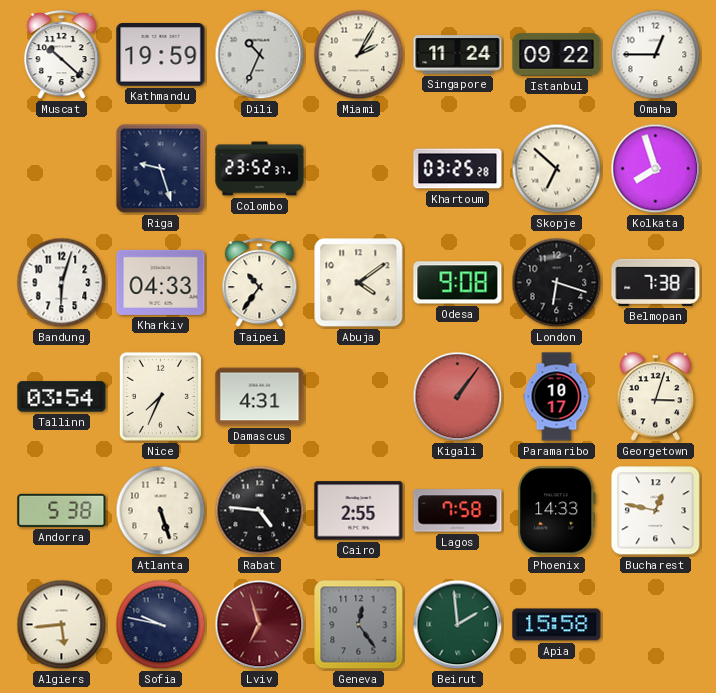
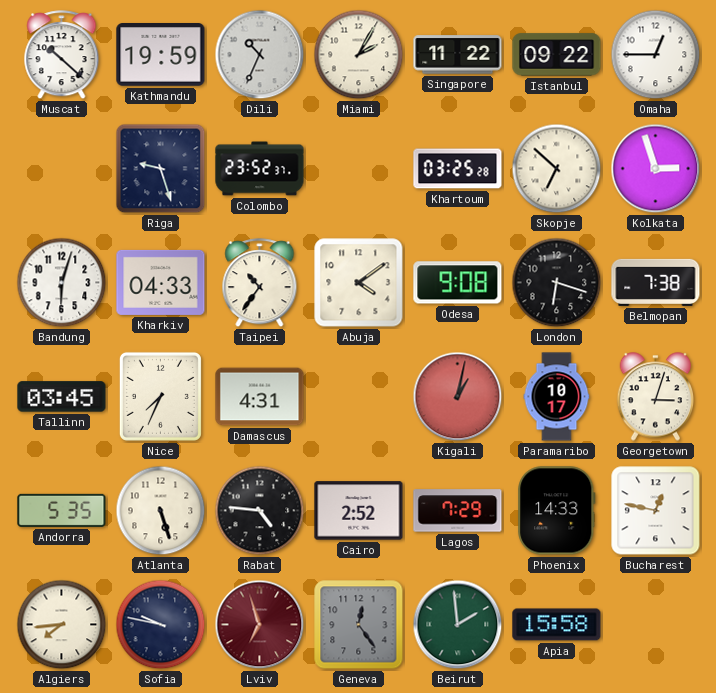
Singapore: 11:24 -> 11:22 (458, 55)
Kolkata: 7:57 -> 2:57 (656, 169)
Tallinn: 03:54 -> 03:45 (62, 397)
Kigali: 1:06 -> 1:02 (458, 397)
Andorra: 5:38 -> 5:35 (62, 510)
Cairo: 2:55 -> 2:52 (359, 511)
Lagos: 7:58 -> 7:29 (458, 511)
Algiers: 5:44 -> 7:44 (62, 625)
